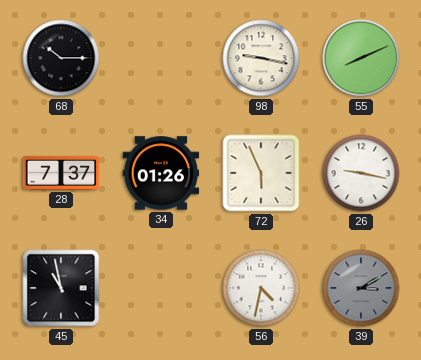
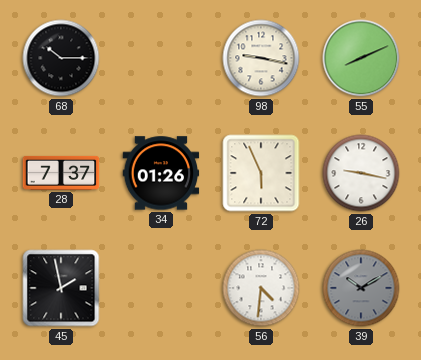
45: 10:58 -> 1:58 (61, 288)
56: 4:32 -> 4:31 (261, 288)
39: 3:10 -> 10:10 (361, 288)
